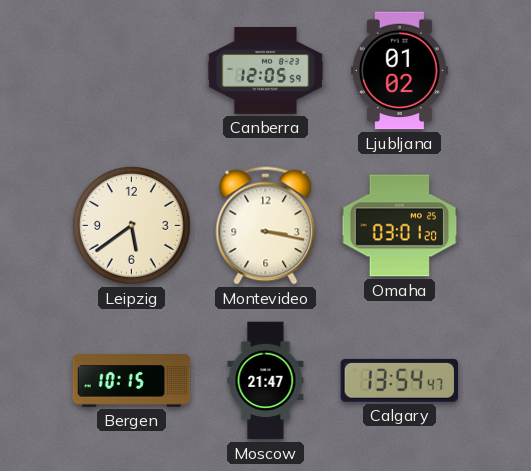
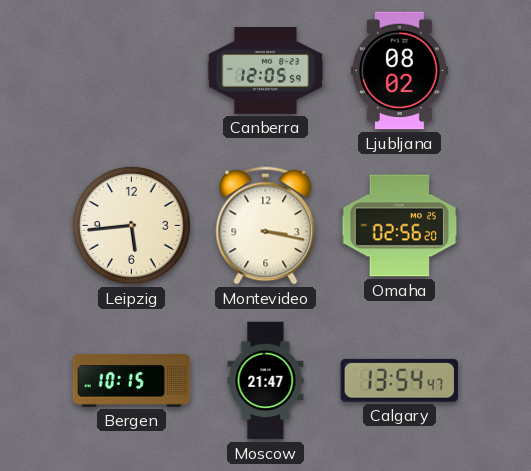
Ljubljana: 01:02 -> 08:02 (399, 71)
Leipzig: 5:39 -> 5:44 (132, 226)
Omaha: 03:01 -> 02:56 (400, 226)
